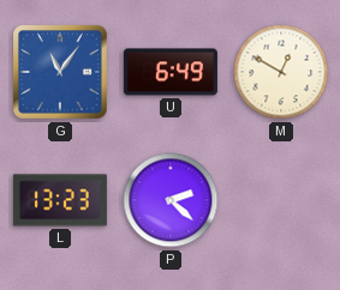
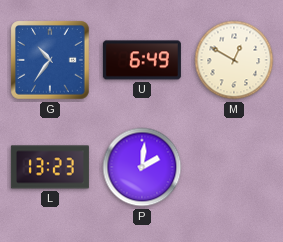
G: 11:06 -> 10:36 (50, 60)
P: 2:22 -> 2:01 (142, 167)
